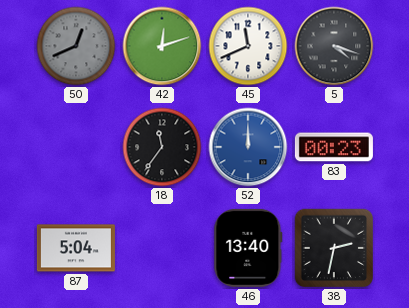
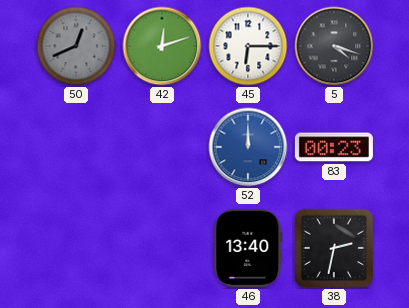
45: 11:41 -> 6:15 (248, 46)
18: 11:36 -> none (162, 147)
87: 5:04 -> none (76, 248)
